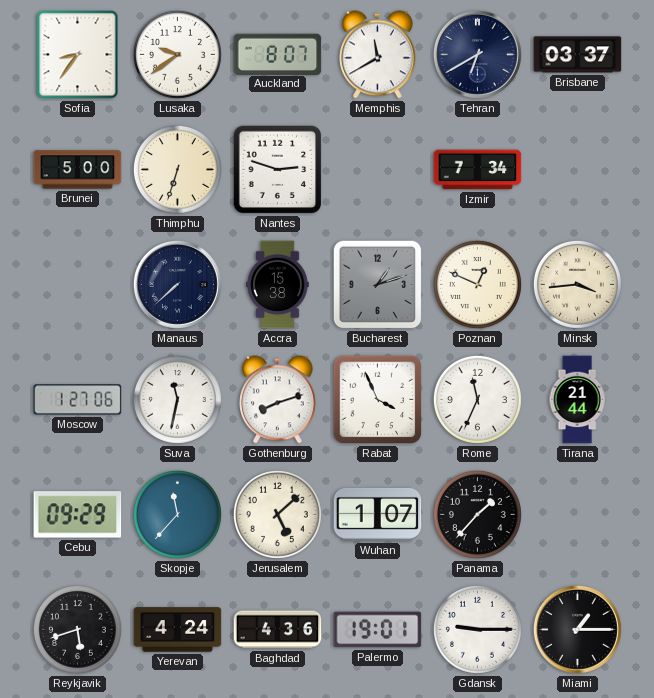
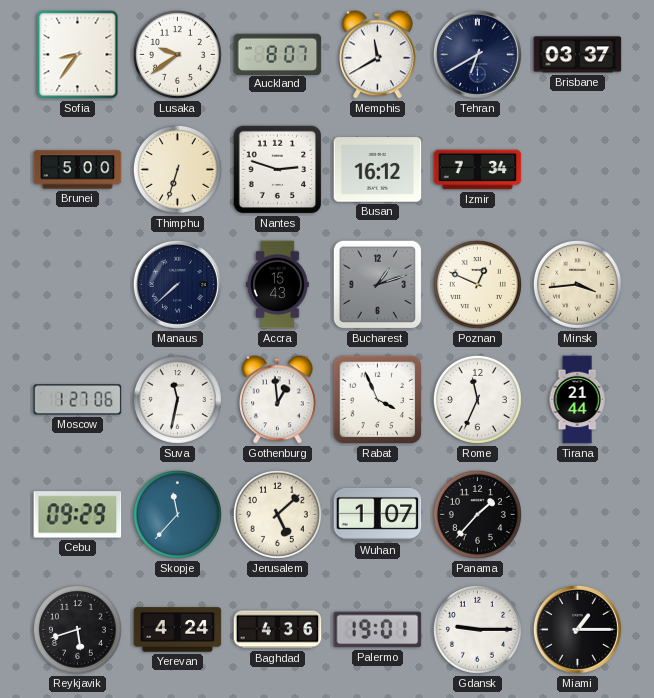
Busan: none -> 16:12 (378, 170)
Accra: 15:38 -> 15:43 (278, 285)
Gothenburg: 8:12 -> 12:59 (278, 400)
